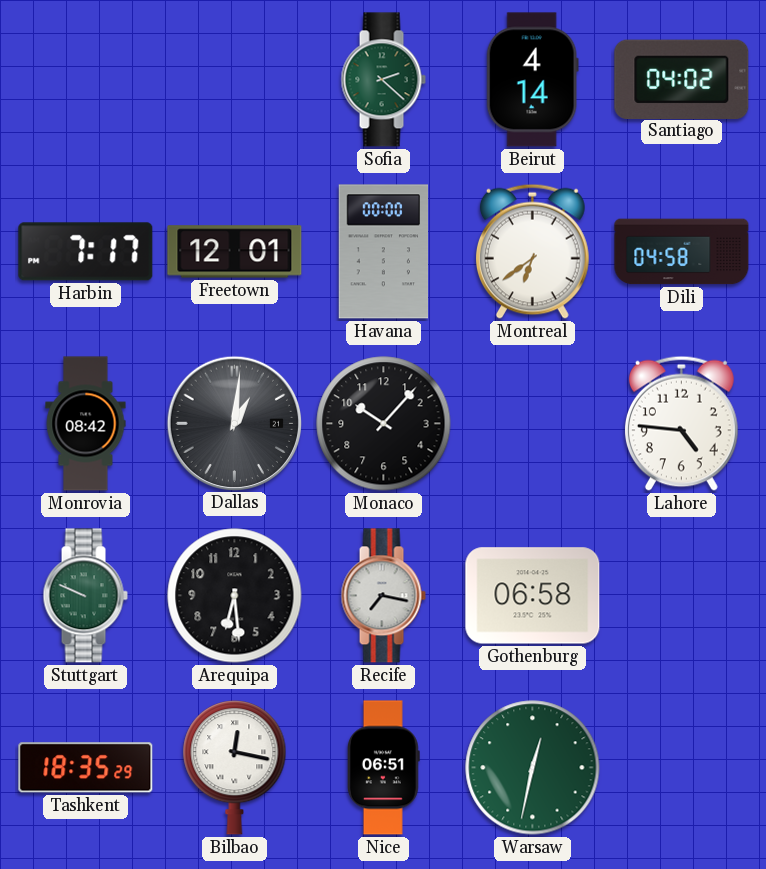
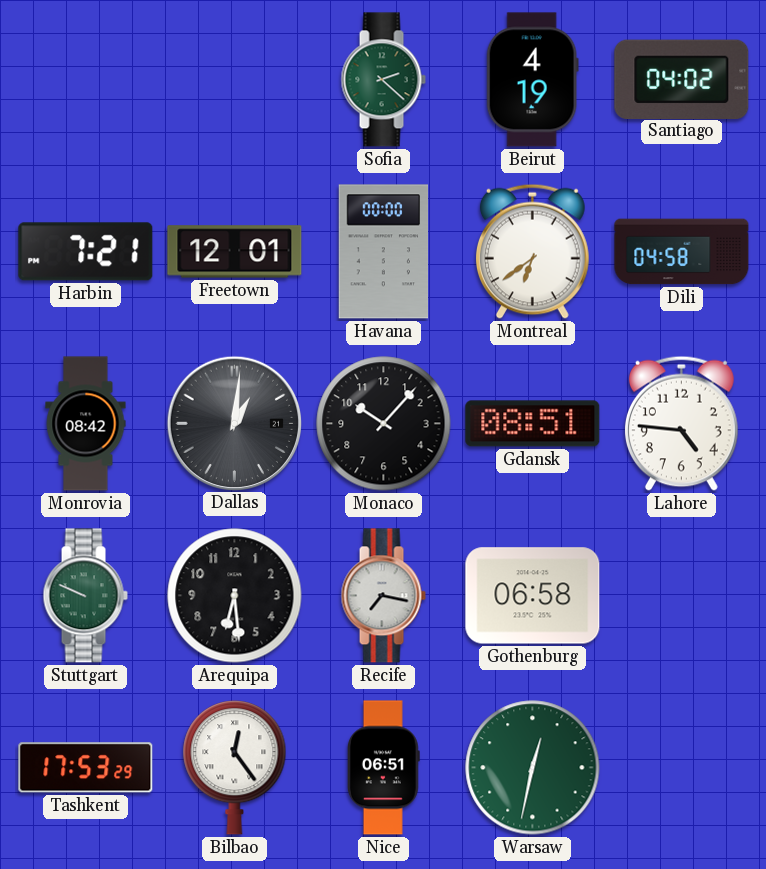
Beirut: 4:14 -> 4:19 (532, 80)
Harbin: 7:17 -> 7:21 (86, 252)
Gdansk: none -> 08:51 (533, 424)
Tashkent: 18:35 -> 17:53 (86, 768)
Bilbao: 12:17 -> 12:24 (235, 768)
